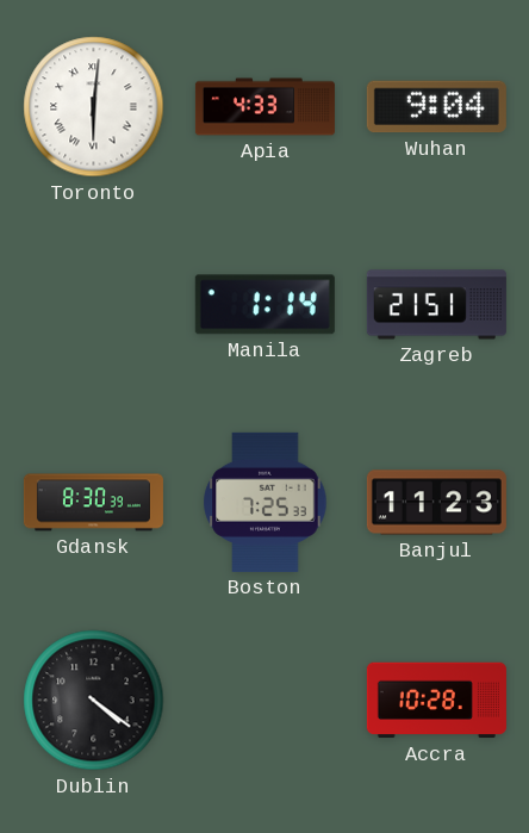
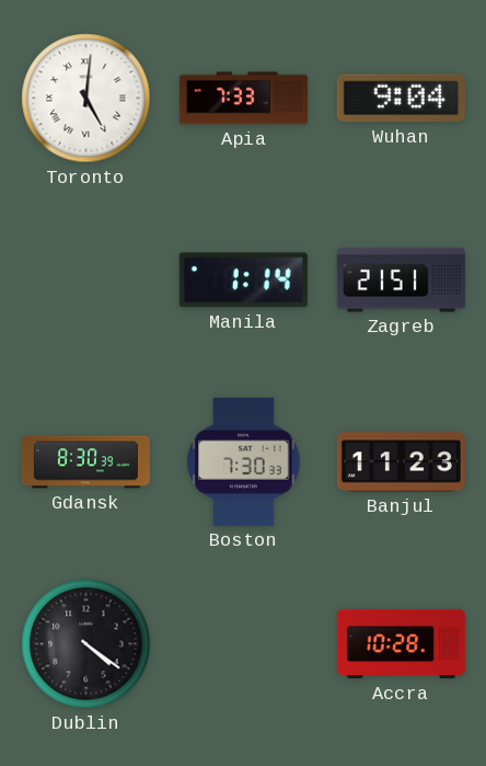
Toronto: 6:01 -> 5:01 (86, 99)
Apia: 4:33 -> 7:33 (243, 99)
Boston: 7:25 -> 7:30 (244, 461)
